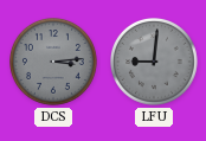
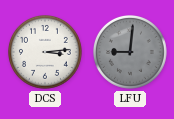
DCS dial: grey -> white (46, 53)
